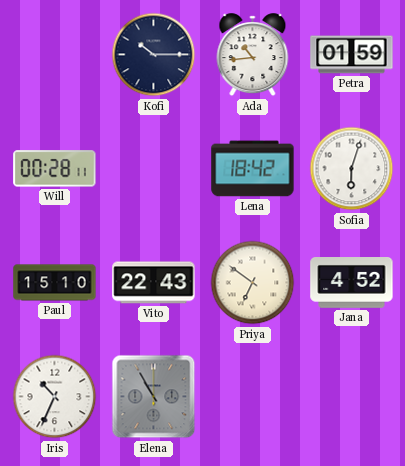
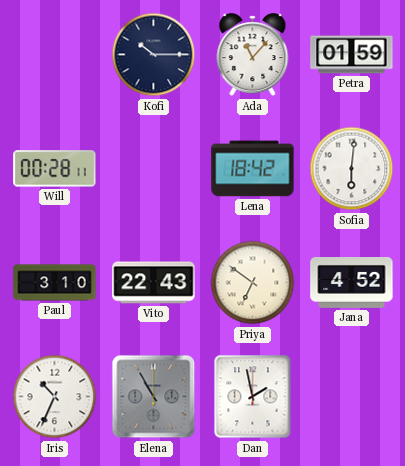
Ada: 10:44 -> 11:07 (253, 55)
Sofia: 6:03 -> 6:01 (352, 169)
Paul: 15:10 -> 3:10 (55, 283)
Dan: none -> 1:58 (253, 397)
